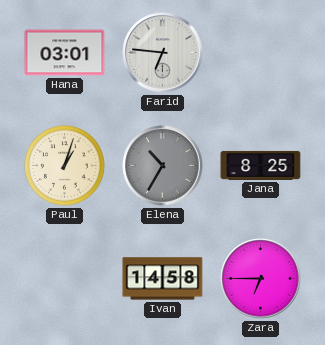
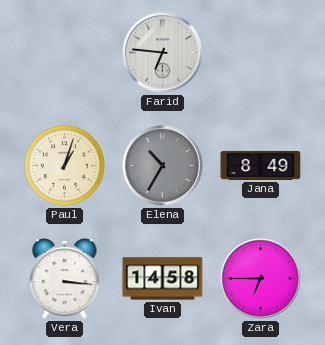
Hana: 03:01 -> none (65, 53)
Jana: 8:25 -> 8:49 (261, 165)
Vera: none -> 3:16 (65, 279)
